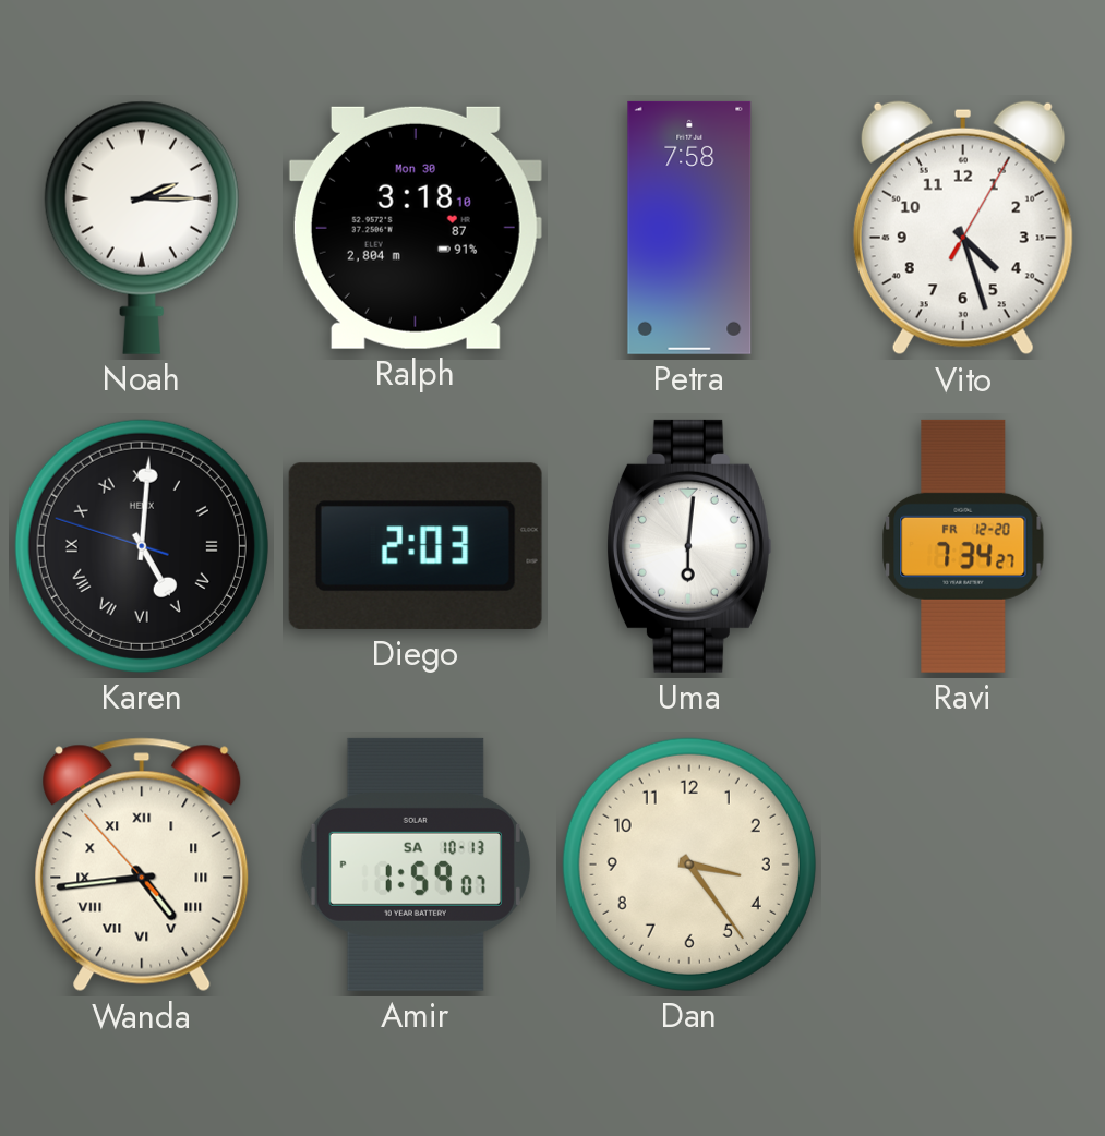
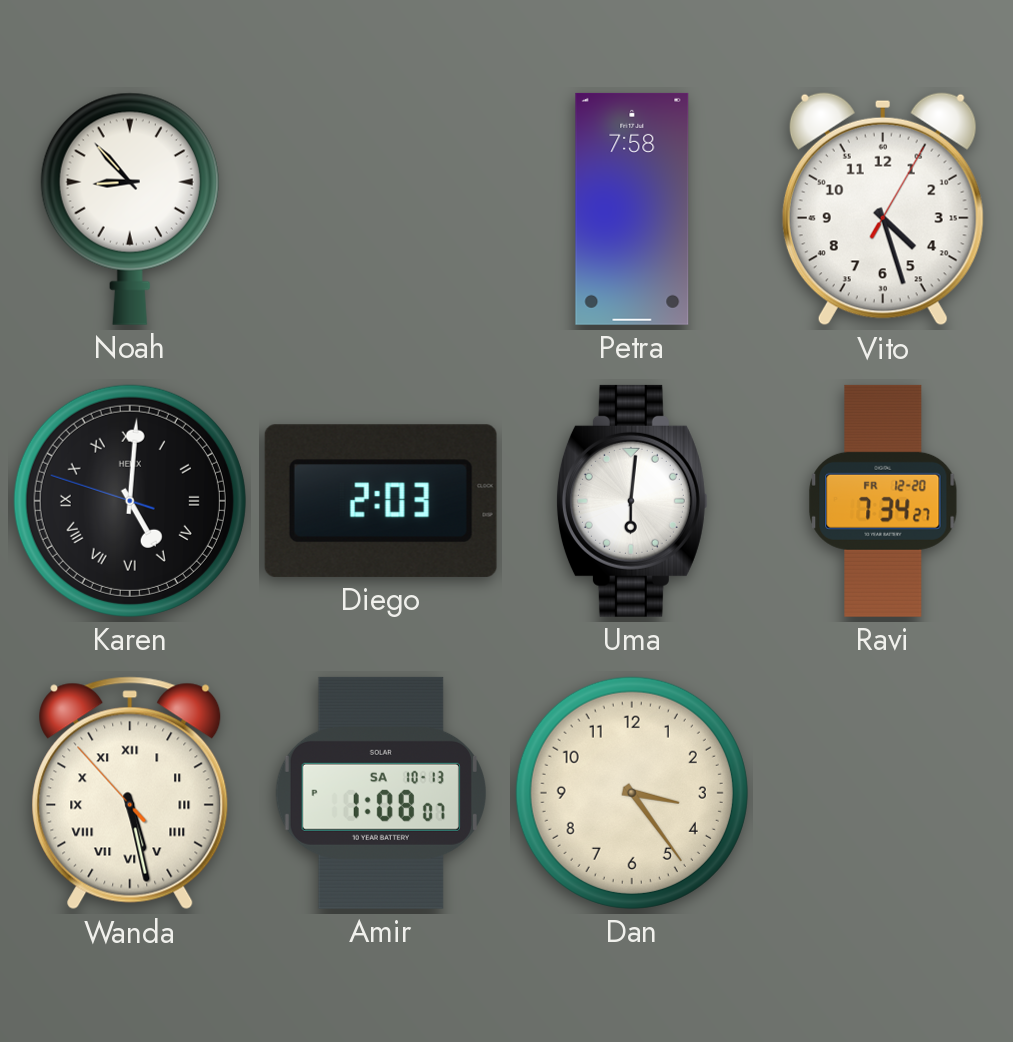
Noah: 2:15 -> 8:53 (130, 209)
Ralph: 3:18 -> none (416, 228)
Wanda: 4:43 -> 5:27 (130, 793)
Amir: 1:59 -> 1:08 (381, 793)
